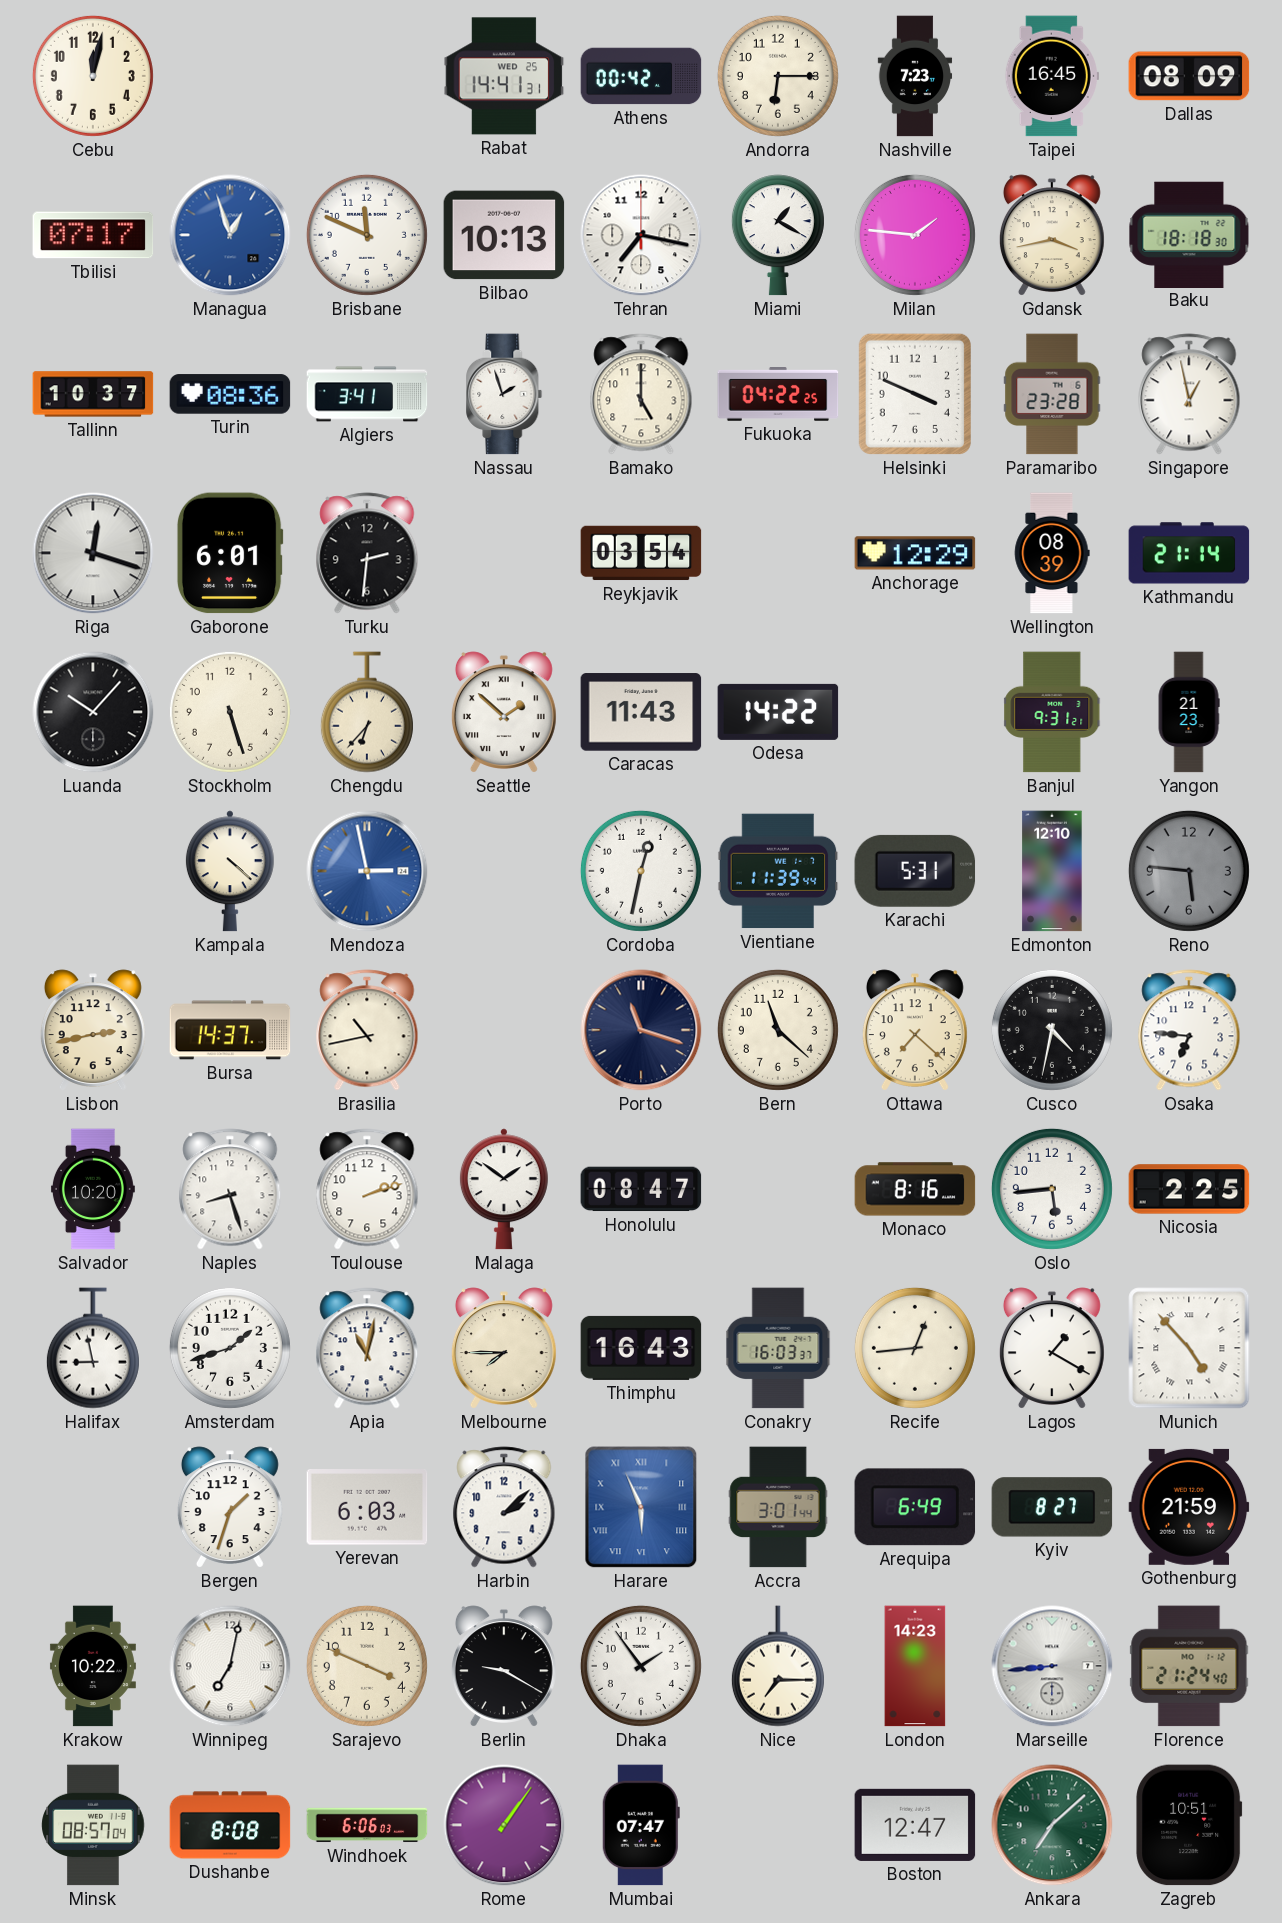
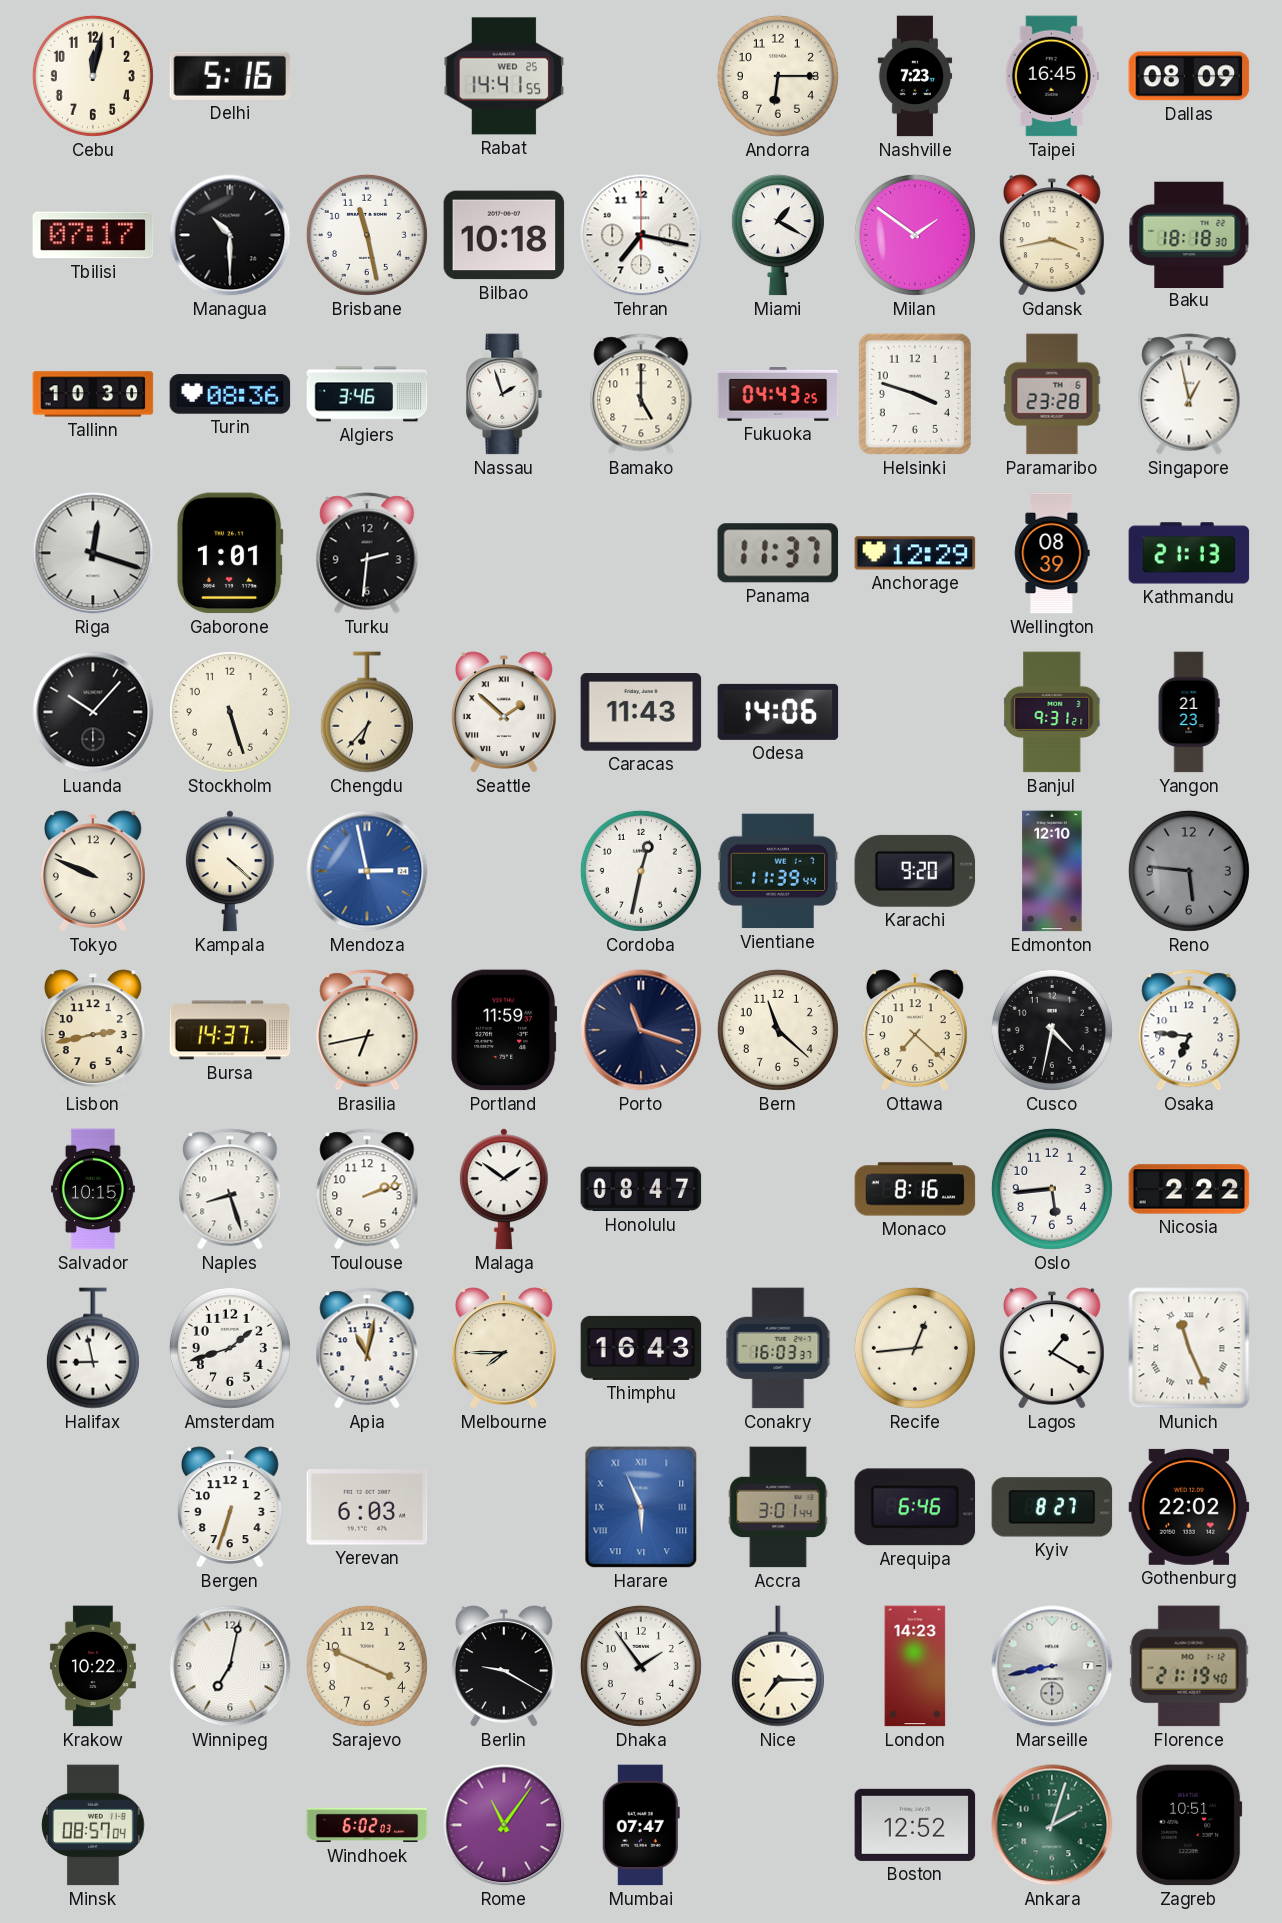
Delhi: none -> 5:16 (230, 76)
Rabat: 14:41:31 -> 14:41:55 (504, 76)
Athens: 00:42 -> none (641, 76)
Managua: 12:57 -> 10:30 (230, 235)
Managua dial: blue -> black (230, 235)
Brisbane: 11:49 -> 11:28 (367, 235)
Bilbao: 10:13 -> 10:18 (504, 235)
Milan: 1:46 -> 1:51 (915, 235)
Tallinn: 10:37 -> 10:30 (93, 394)
Algiers: 3:41 -> 3:46 (367, 394)
Fukuoka: 04:22 -> 04:43 (778, 395)
Helsinki: 3:49 -> 3:48 (915, 394)
Gaborone: 6:01 -> 1:01 (230, 553)
Reykjavik: 03:54 -> none (641, 553)
Panama: none -> 11:37 (777, 553)
Kathmandu: 21:14 -> 21:13 (1189, 553)
Odesa: 14:22 -> 14:06 (778, 712)
Tokyo: none -> 9:49 (93, 871)
Karachi: 5:31 -> 9:20 (915, 871)
Brasilia: 10:43 -> 6:43 (367, 1030)
Portland: none -> 11:59 (504, 1030)
Salvador: 10:20 -> 10:15 (93, 1189)
Nicosia: 2:25 -> 2:22 (1189, 1189)
Munich: 4:53 -> 11:26 (1189, 1348)
Bergen: 1:33 -> 6:33 (230, 1507)
Harbin: 2:08 -> none (504, 1507)
Arequipa: 6:49 -> 6:46 (915, 1507)
Gothenburg: 21:59 -> 22:02 (1189, 1507)
Marseille: 8:44 -> 8:43 (1052, 1666)
Florence: 21:24 -> 21:19 (1189, 1666)
Dushanbe: 8:08 -> none (230, 1825)
Windhoek: 6:06 -> 6:02 (367, 1825)
Rome: 1:06 -> 11:06 (504, 1825)
Boston: 12:47 -> 12:52 (915, 1825)
Ankara: 7:08 -> 2:03 (1052, 1825)
